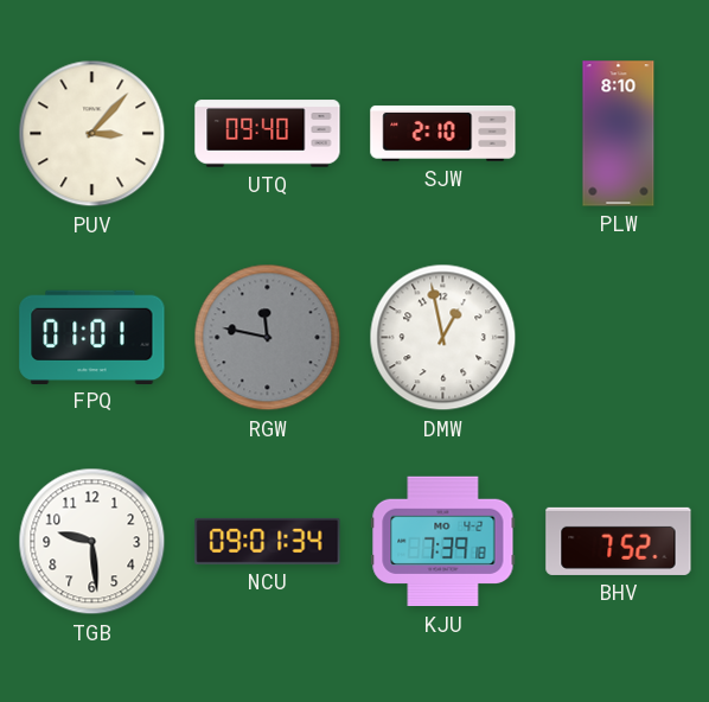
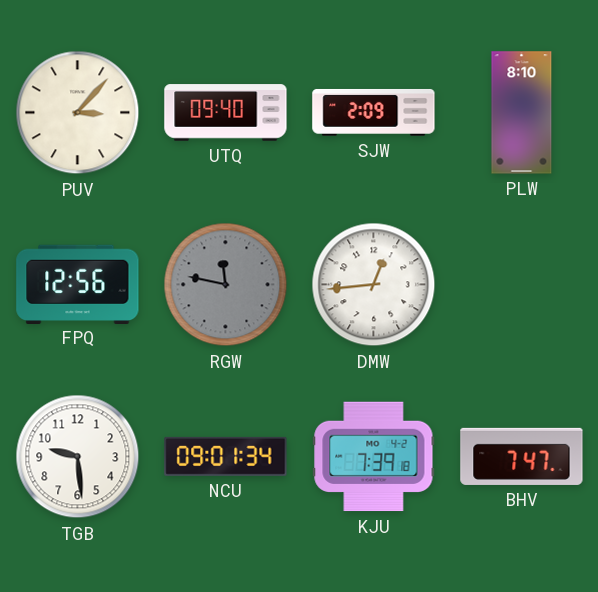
SJW: 2:10 -> 2:09 (374, 112)
FPQ: 01:01 -> 12:56 (78, 284)
DMW: 12:58 -> 12:44 (374, 285)
BHV: 7:52 -> 7:47 (522, 456)
